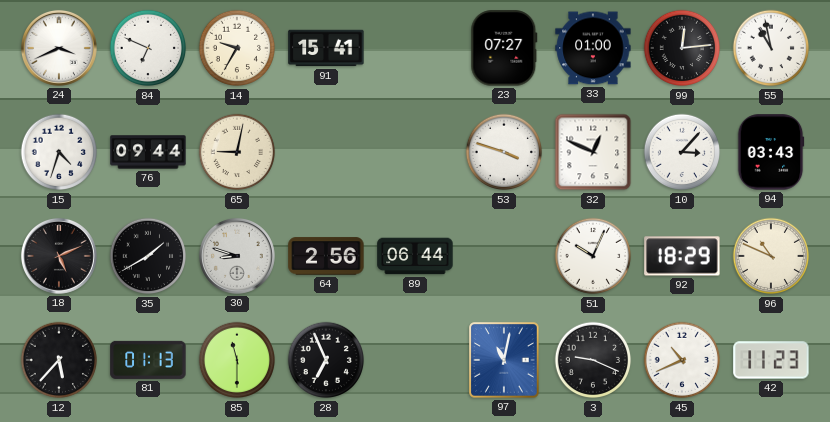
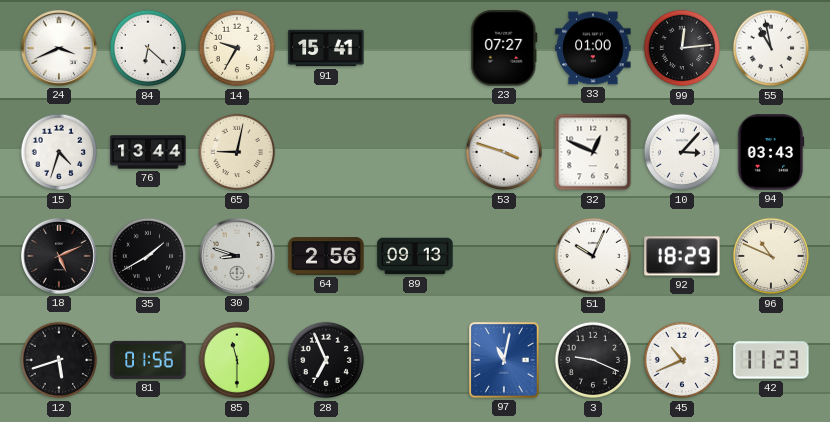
84: 6:49 -> 6:22 (148, 48)
76: 09:44 -> 13:44 (148, 152)
89: 06:44 -> 09:13 (415, 256)
12: 5:37 -> 5:42 (59, 360)
81: 01:13 -> 01:56 (148, 360)
